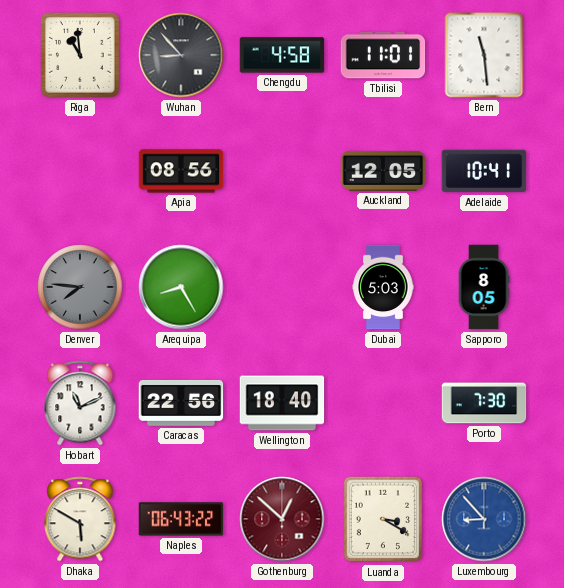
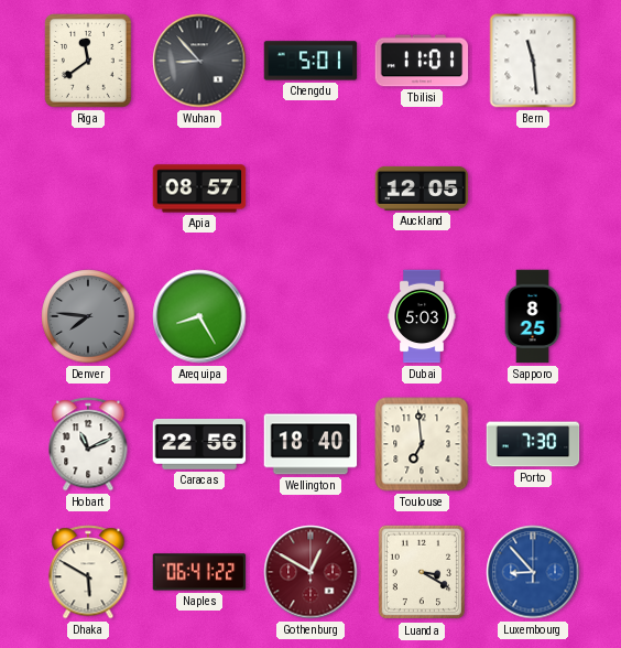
Riga: 10:59 -> 11:39 (88, 62)
Chengdu: 4:58 -> 5:01 (310, 61)
Apia: 08:56 -> 08:57 (199, 188)
Adelaide: 10:41 -> none (484, 171)
Sapporo: 8:05 -> 8:25 (533, 316)
Toulouse: none -> 6:59 (422, 444)
Naples: 06:43 -> 06:41 (199, 572)
Gothenburg: 12:52 -> 12:50 (310, 572)
